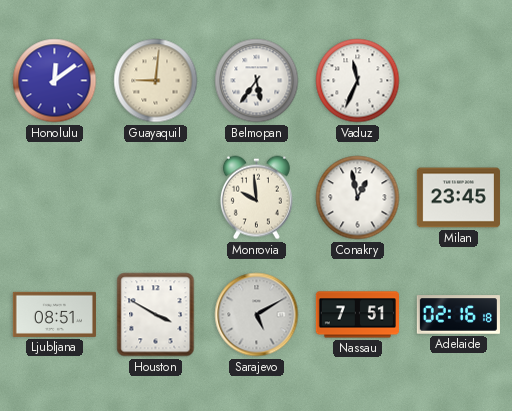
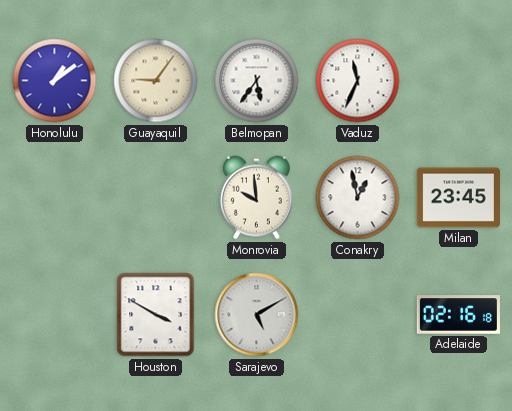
Honolulu: 12:09 -> 1:09 (55, 81)
Guayaquil: 9:01 -> 9:06 (156, 81)
Ljubljana: 08:51 -> none (54, 314)
Nassau: 7:51 -> none (357, 315)
